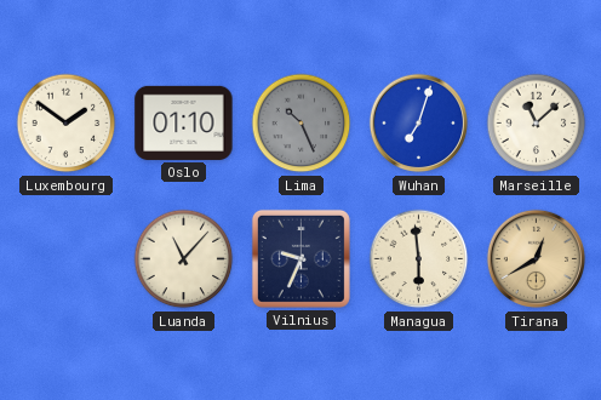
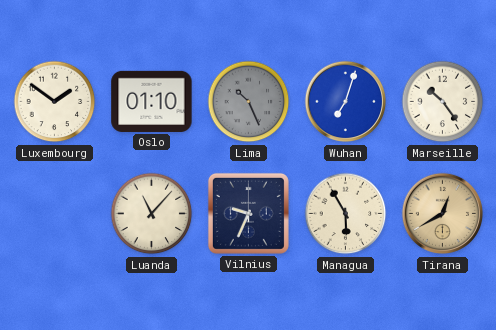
Marseille: 11:08 -> 10:24 (443, 102)
Managua: 5:59 -> 5:55 (346, 214)
